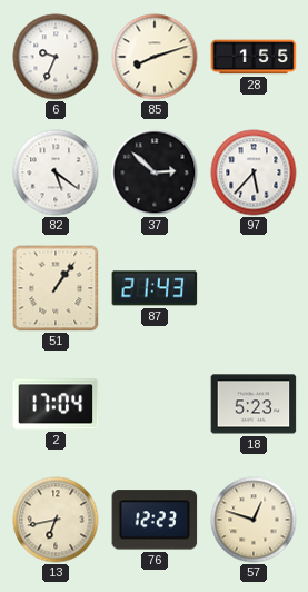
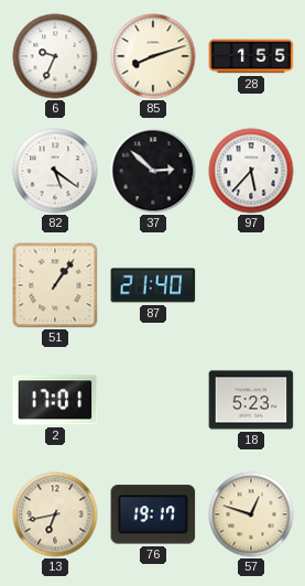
87: 21:43 -> 21:40 (153, 285)
2: 17:04 -> 17:01 (55, 400)
76: 12:23 -> 19:17 (153, 514)
